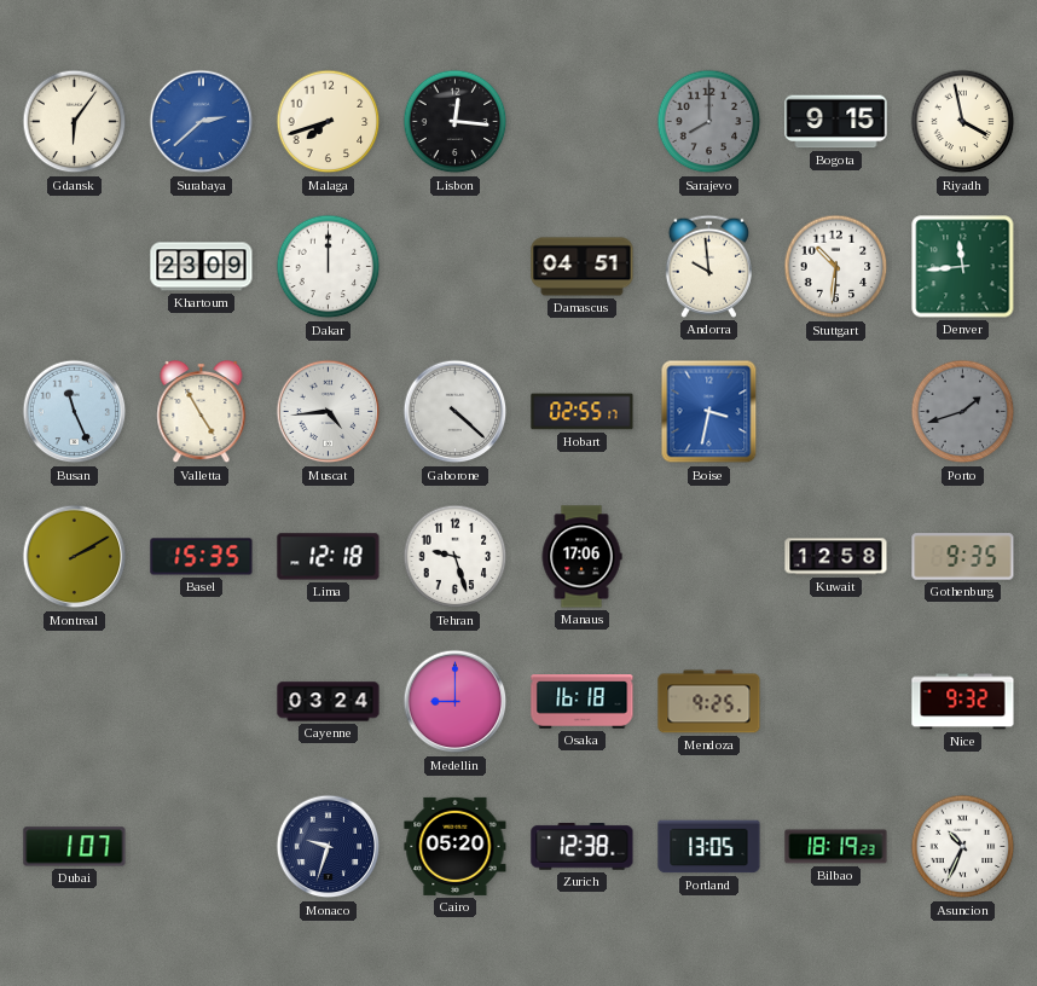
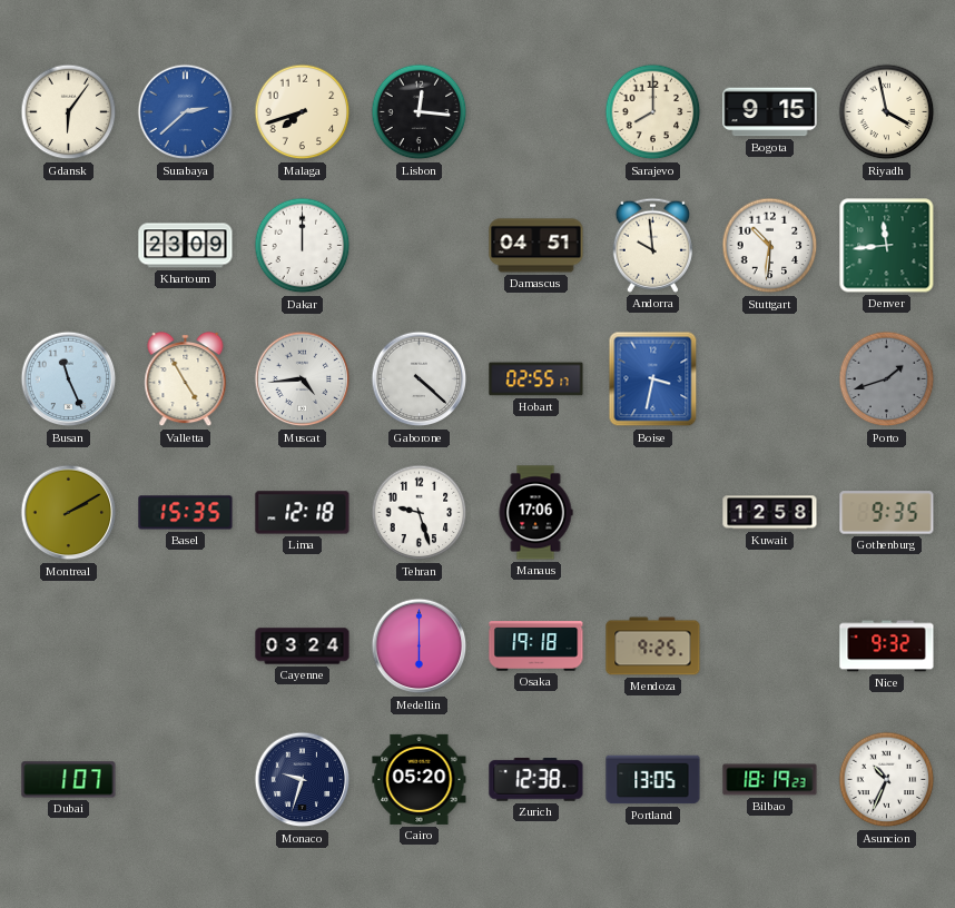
Sarajevo dial: grey -> cream (653, 112)
Medellin: 9:00 -> 6:00 (420, 647)
Osaka: 16:18 -> 19:18 (536, 647)
